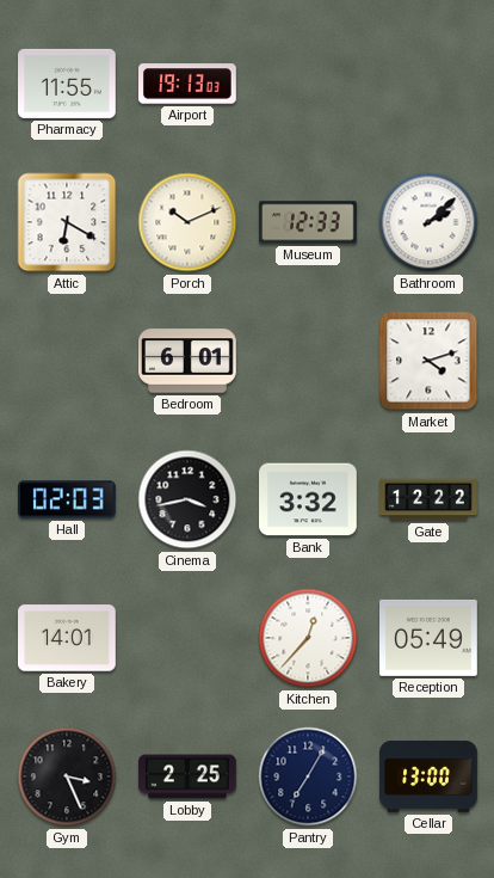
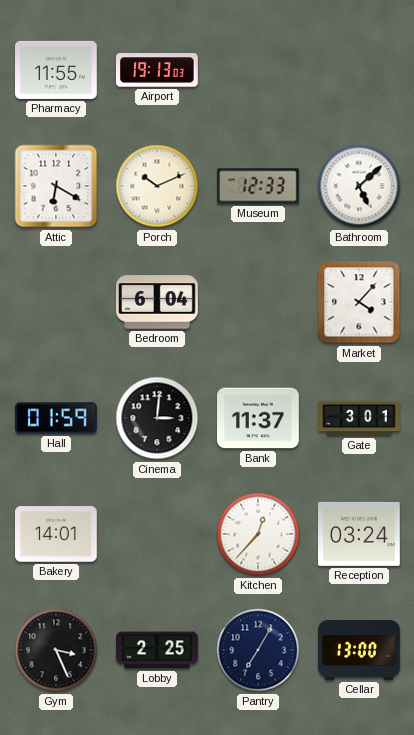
Bathroom: 2:08 -> 5:08 (359, 186)
Bedroom: 6:01 -> 6:04 (158, 302)
Market: 4:12 -> 4:07 (359, 302)
Hall: 02:03 -> 01:59 (57, 418)
Cinema: 3:43 -> 3:01 (157, 418)
Bank: 3:32 -> 11:37 (259, 418)
Gate: 12:22 -> 3:01 (359, 418)
Reception: 05:49 -> 03:24 (360, 534)
